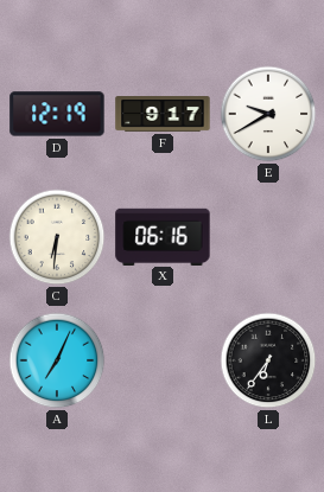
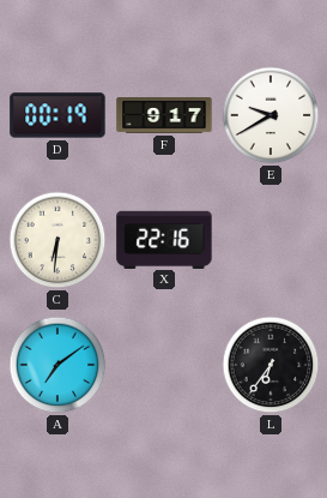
D: 12:19 -> 00:19 (57, 115)
X: 06:16 -> 22:16 (164, 239)
A: 7:04 -> 7:09 (57, 365)
